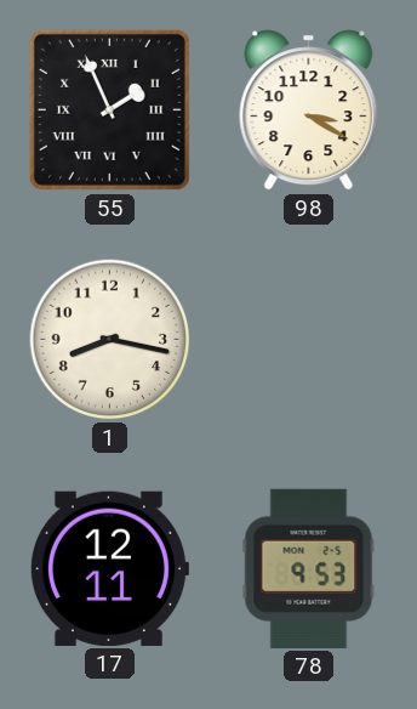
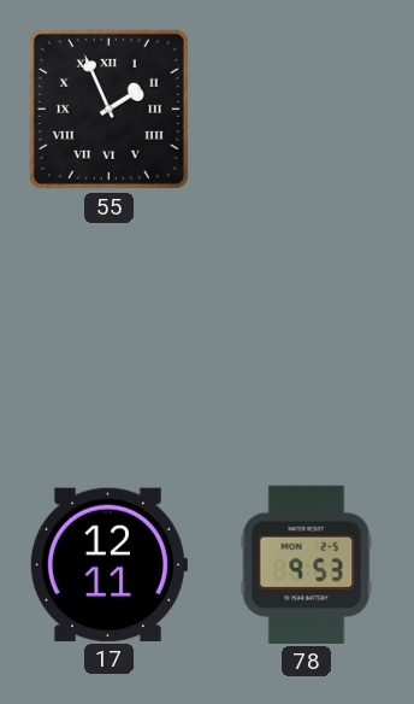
98: 3:20 -> none (309, 110)
1: 8:17 -> none (110, 340)
